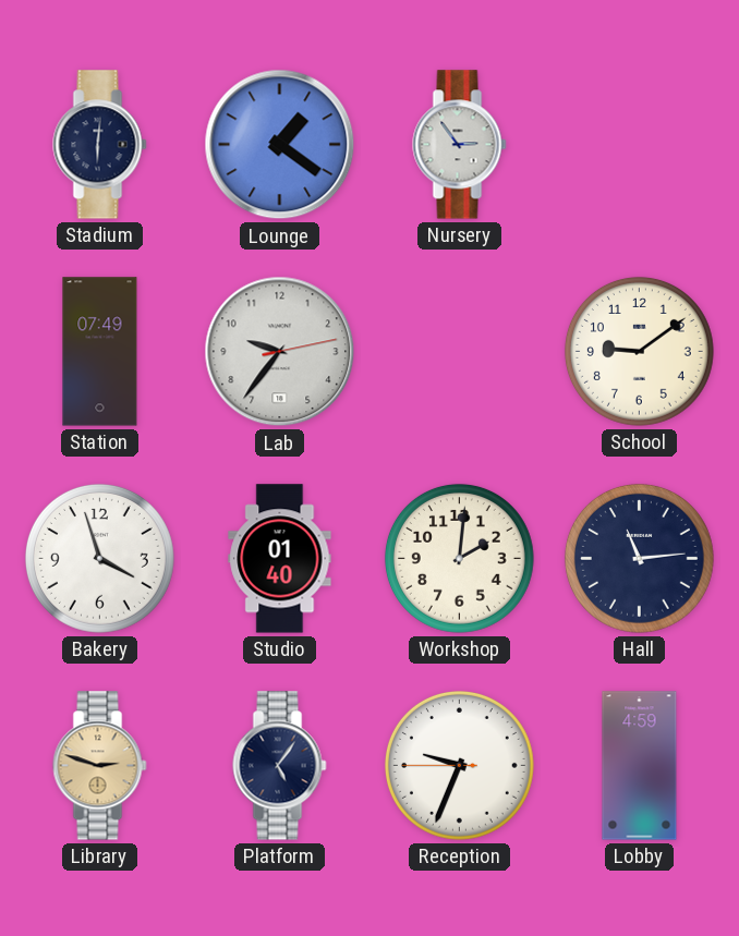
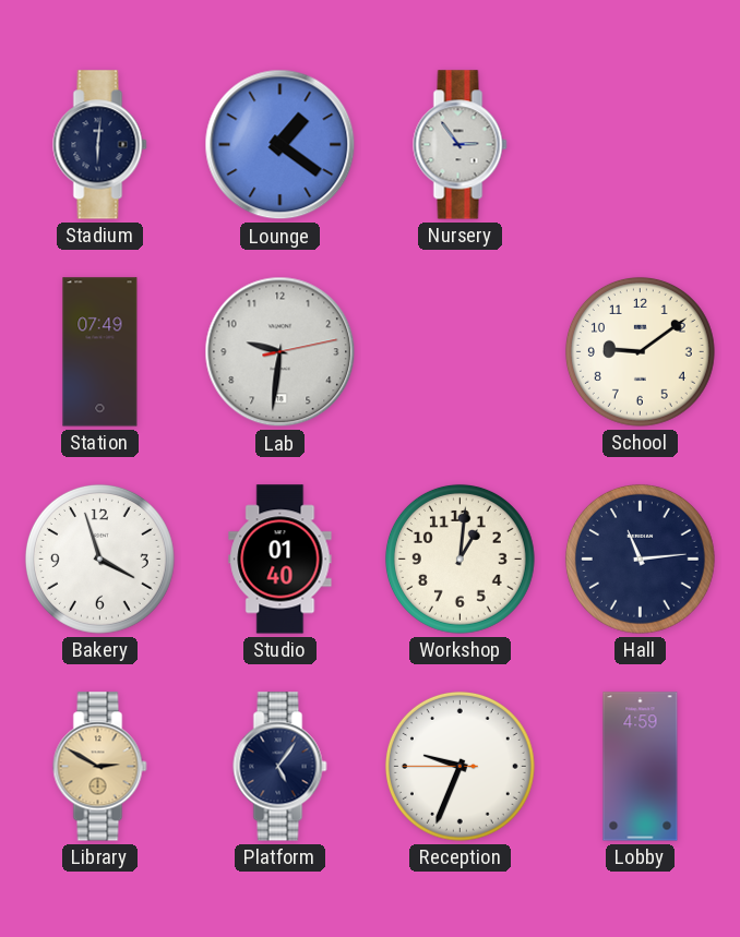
Lab: 9:36 -> 9:31 (281, 352)
Workshop: 2:01 -> 1:01 (459, 558)
Library: 2:48 -> 2:50 (100, 767)
